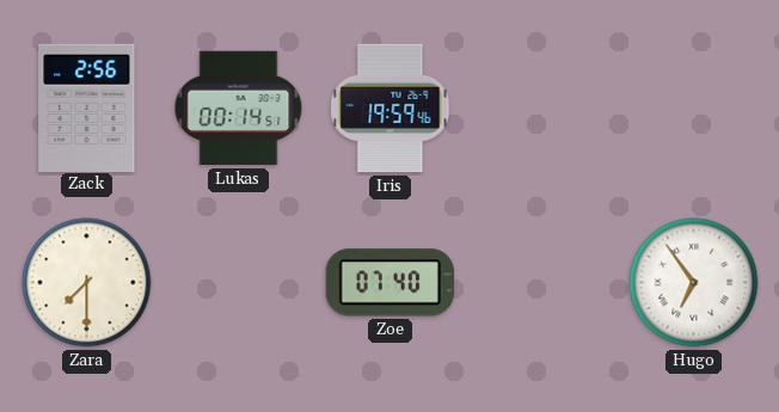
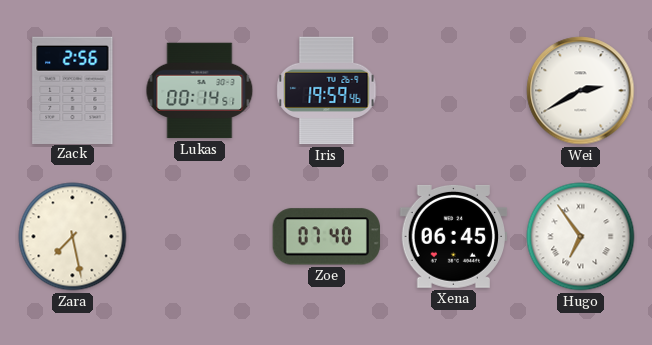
Wei: none -> 2:40 (581, 91)
Zara: 7:30 -> 7:28 (73, 237)
Xena: none -> 06:45 (454, 236)
